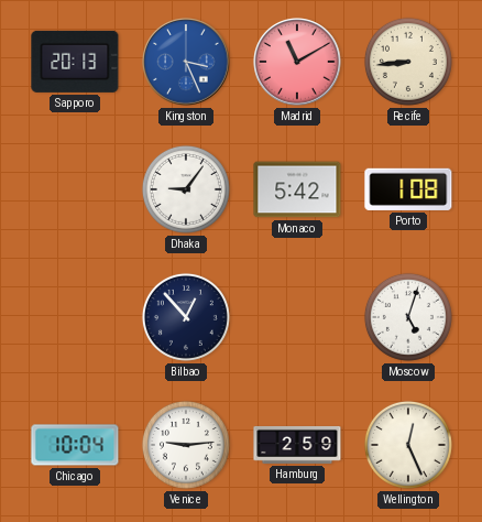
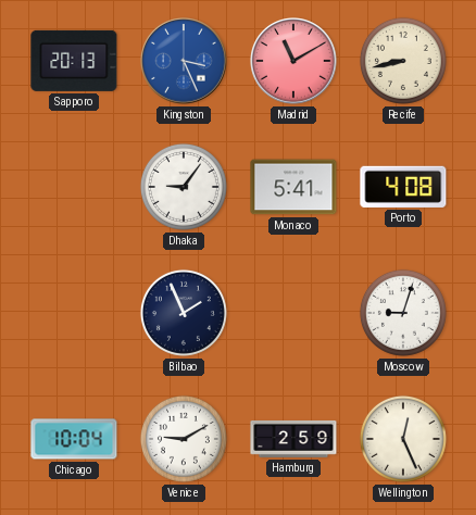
Recife: 8:44 -> 8:43 (403, 61)
Monaco: 5:42 -> 5:41 (293, 187)
Porto: 1:08 -> 4:08 (403, 187)
Bilbao: 12:53 -> 1:56 (184, 313)
Moscow: 5:03 -> 9:03 (403, 313)
Venice: 9:14 -> 9:10 (184, 439)
